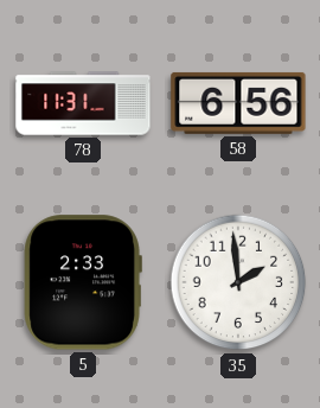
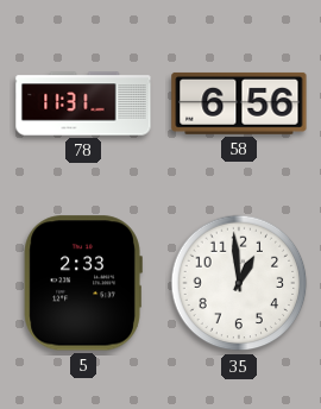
35: 1:59 -> 12:59 (239, 283)
